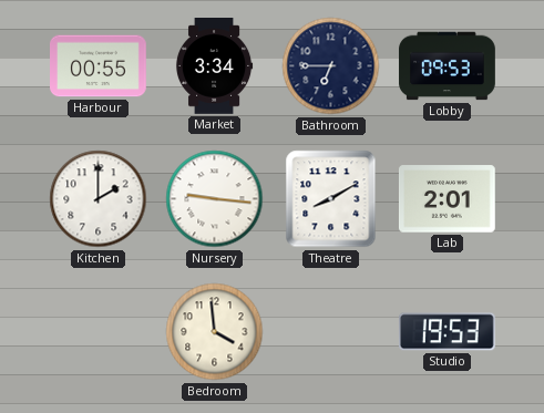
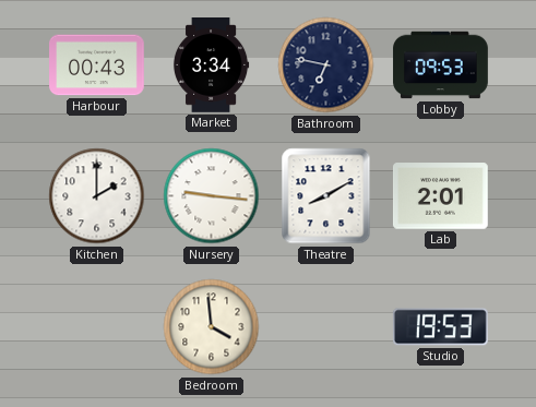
Harbour: 00:55 -> 00:43 (97, 65)
Bathroom: 6:45 -> 6:47 (326, 65)
